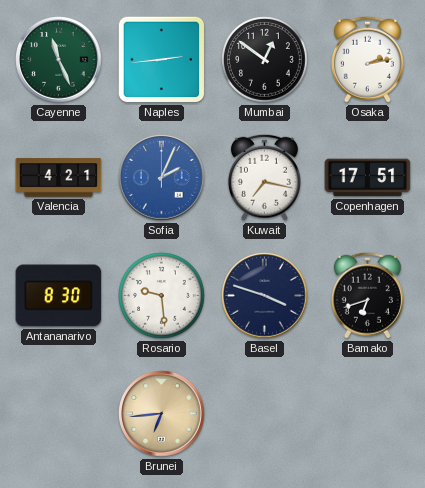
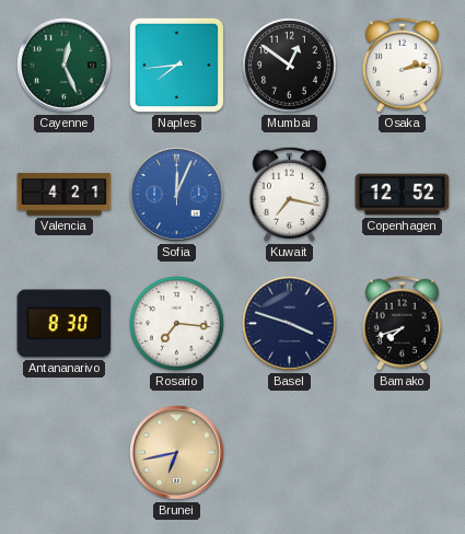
Cayenne: 11:26 -> 12:26 (65, 66)
Naples: 2:44 -> 7:44 (177, 66)
Sofia: 2:04 -> 12:04 (177, 195)
Copenhagen: 17:51 -> 12:52 (403, 195)
Rosario: 9:29 -> 7:16 (177, 324)
Bamako: 6:42 -> 7:42 (402, 323)
Brunei: 6:44 -> 6:43 (177, 453)
